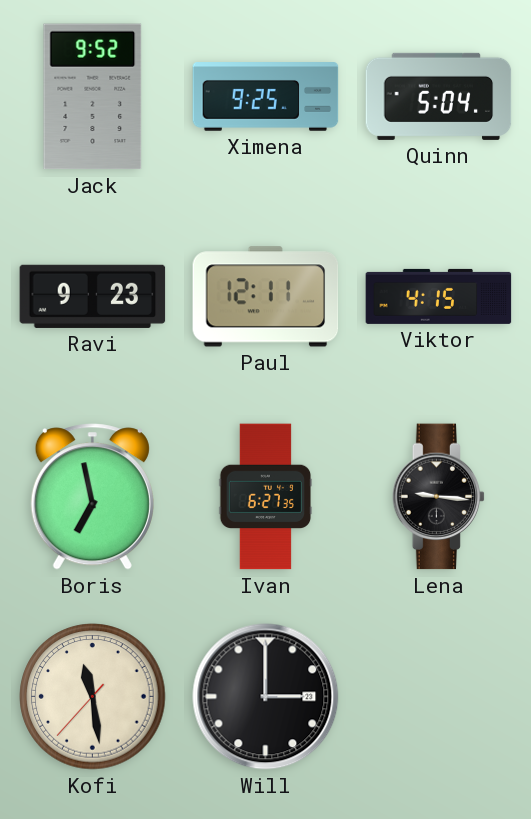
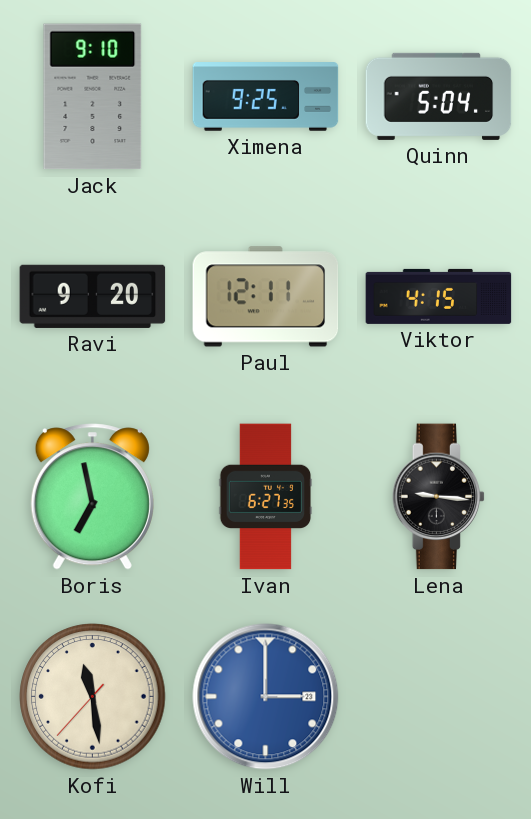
Jack: 9:52 -> 9:10 (93, 97)
Ravi: 9:23 -> 9:20 (93, 296)
Will dial: black -> blue (266, 697)
